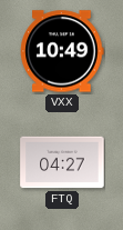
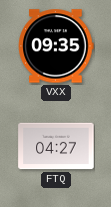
VXX: 10:49 -> 09:35 (56, 46)
